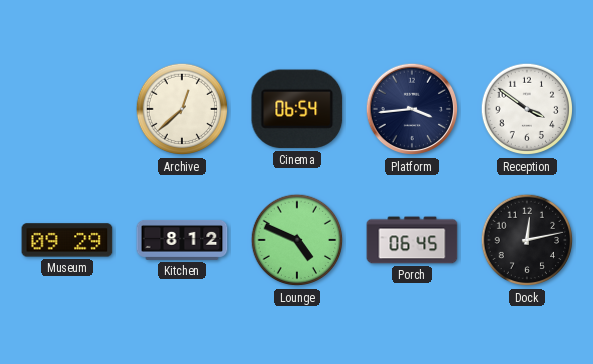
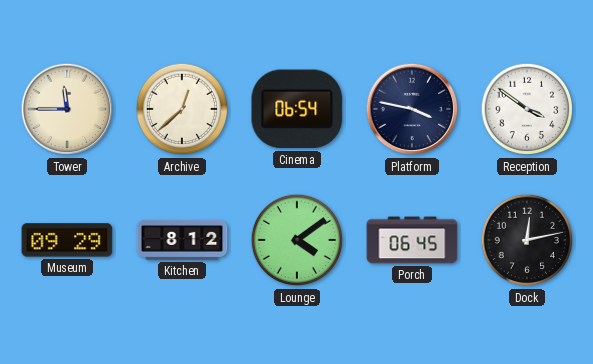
Tower: none -> 11:45 (67, 109)
Platform: 3:44 -> 3:47 (412, 109)
Lounge: 4:49 -> 4:09 (297, 240)
